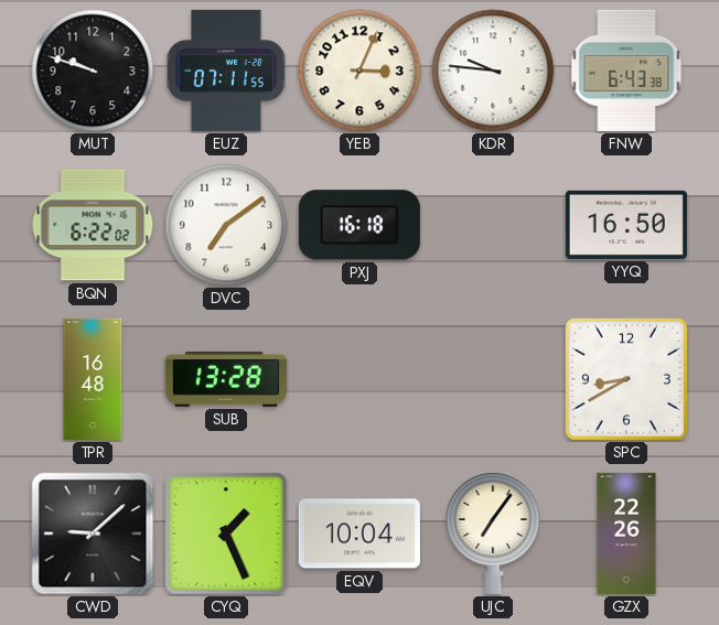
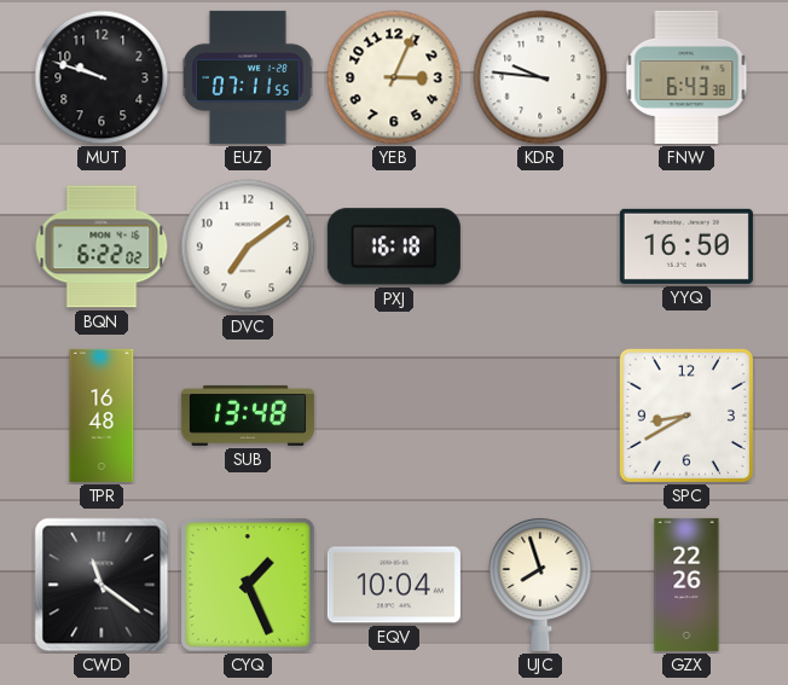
SUB: 13:28 -> 13:48 (248, 416)
CWD: 9:08 -> 11:21 (102, 585)
UJC: 7:06 -> 7:57 (540, 585)
